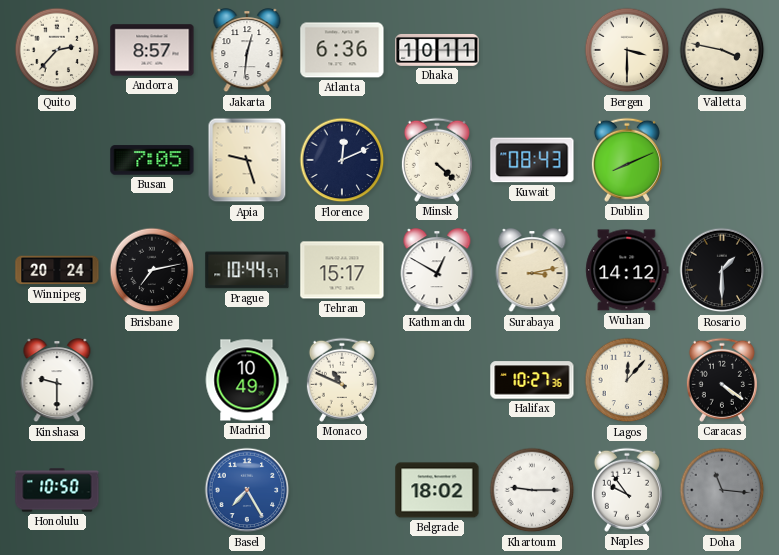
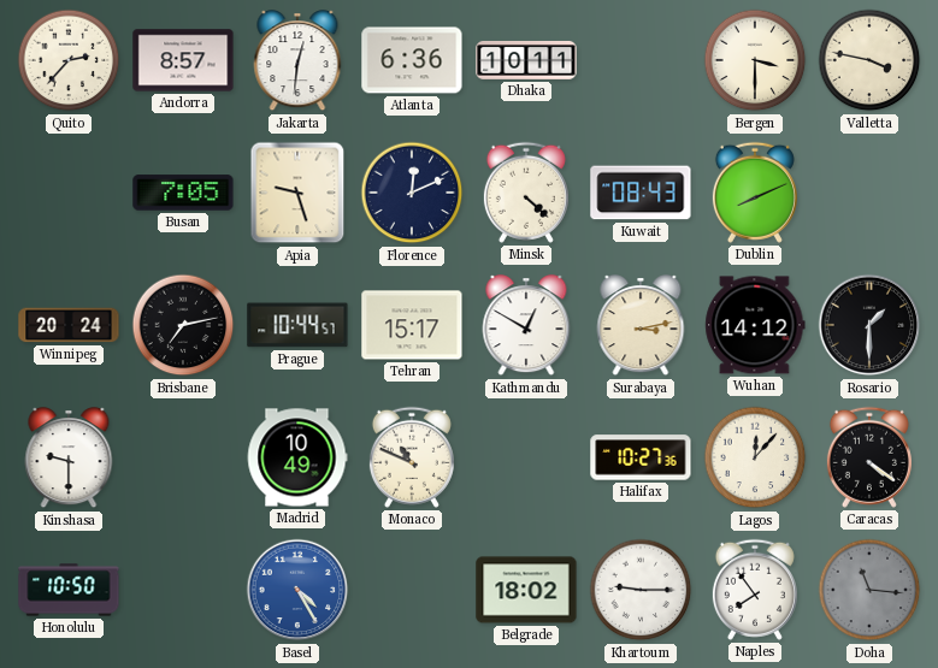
Basel: 7:25 -> 4:25 (297, 590)
Naples: 9:54 -> 7:54 (755, 590)
